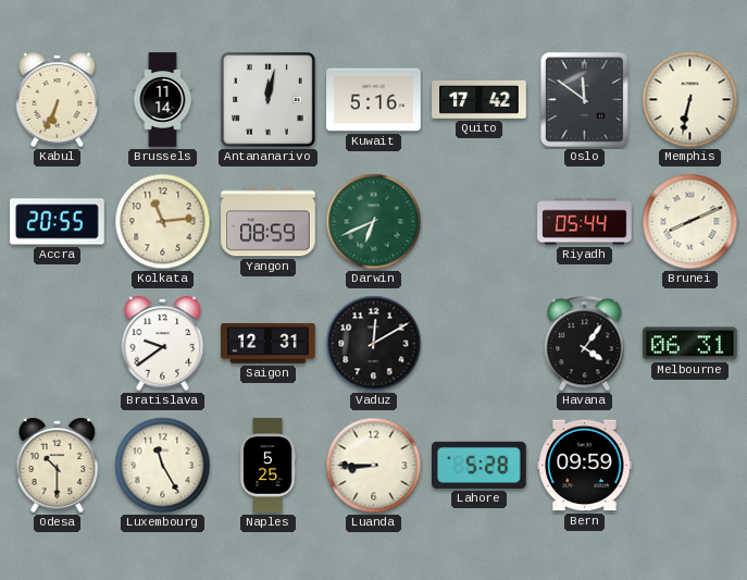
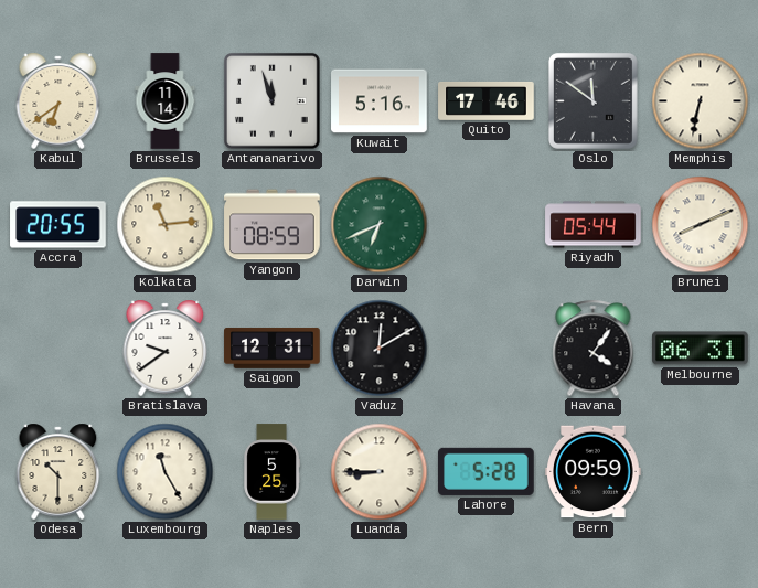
Kabul: 6:34 -> 6:39 (58, 100)
Antananarivo: 12:02 -> 11:57 (273, 101)
Quito: 17:42 -> 17:46 (487, 100)
